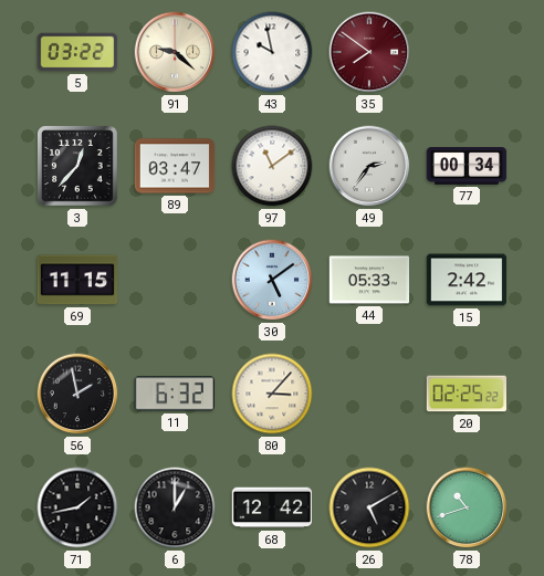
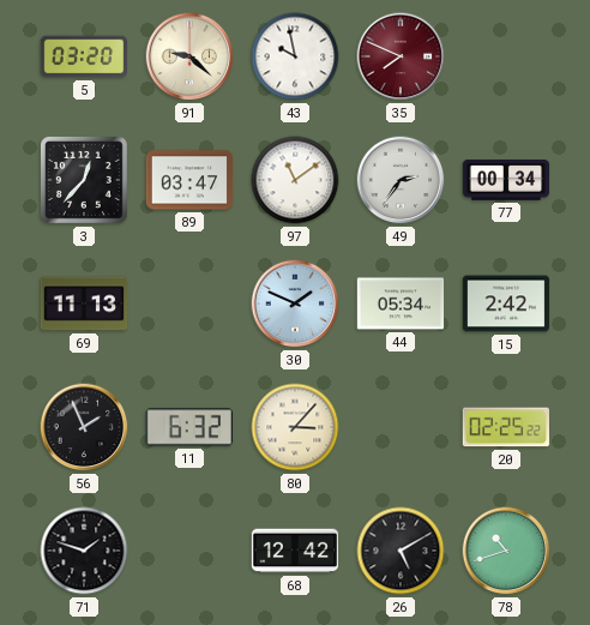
5: 03:22 -> 03:20 (84, 56)
35: 7:51 -> 7:49 (401, 56)
69: 11:15 -> 11:13 (84, 304)
30: 5:09 -> 1:49 (295, 304)
44: 05:33 -> 05:34 (401, 304)
56: 1:58 -> 1:56 (84, 427)
71: 1:43 -> 1:48 (84, 551)
6: 1:00 -> none (175, 507)
